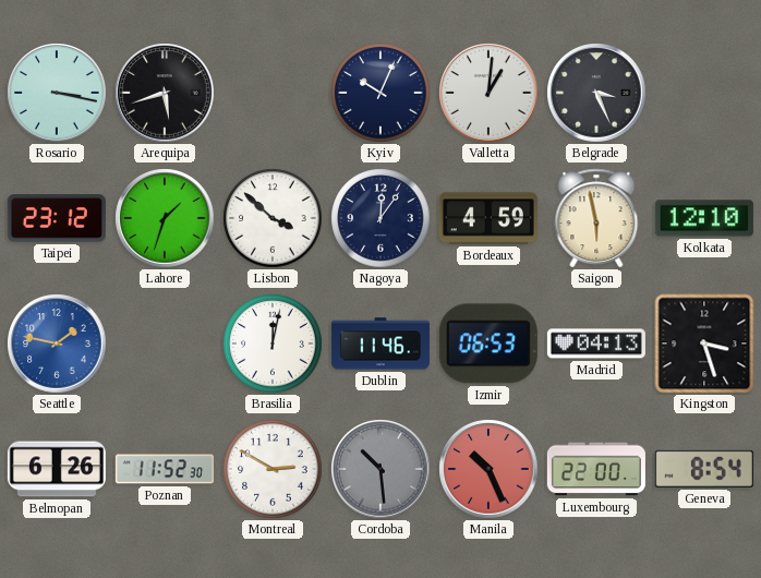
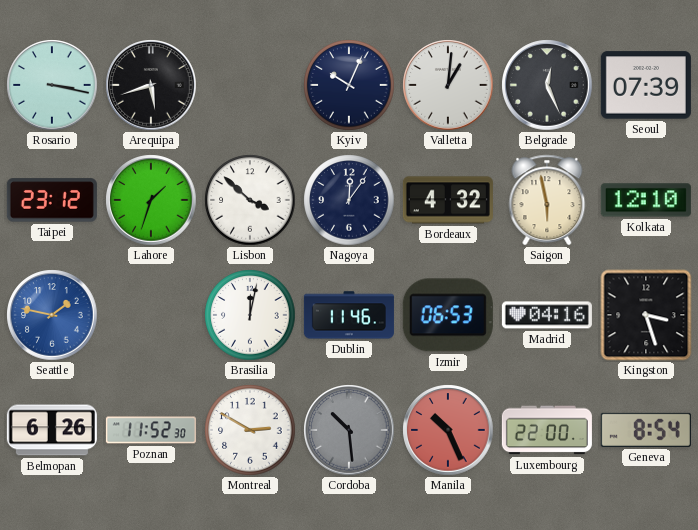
Belgrade: 3:26 -> 12:26 (547, 85)
Seoul: none -> 07:39 (646, 85)
Bordeaux: 4:59 -> 4:32 (448, 200)
Madrid: 04:13 -> 04:16 (547, 315)
